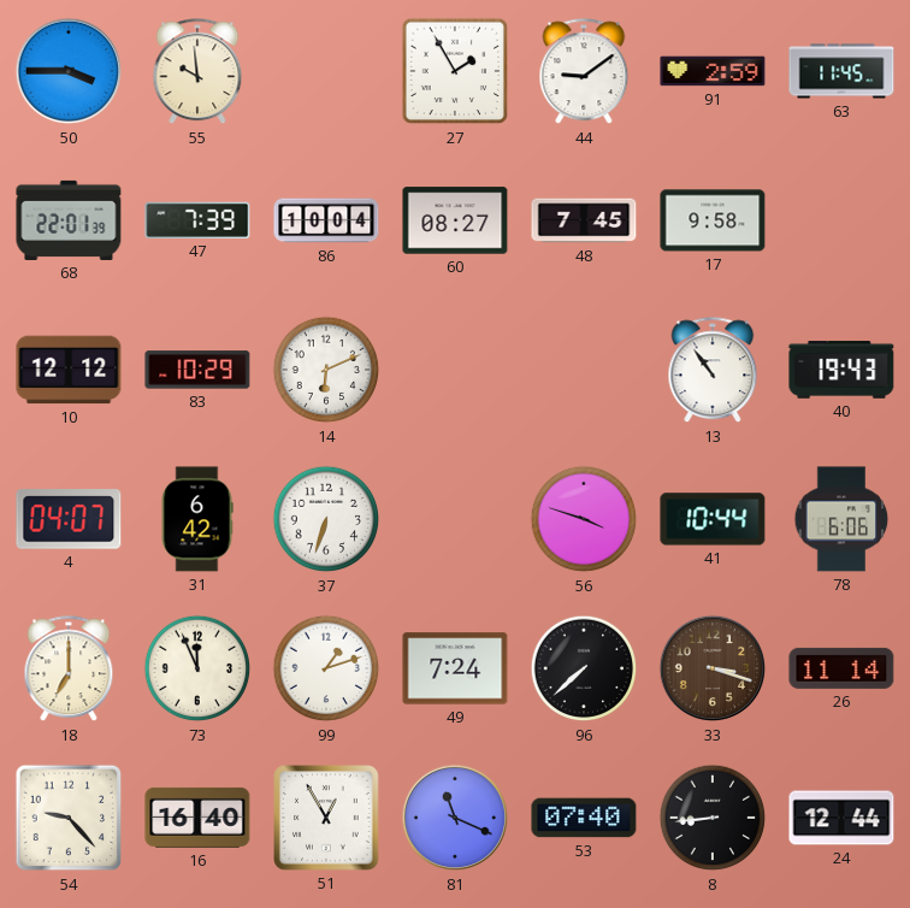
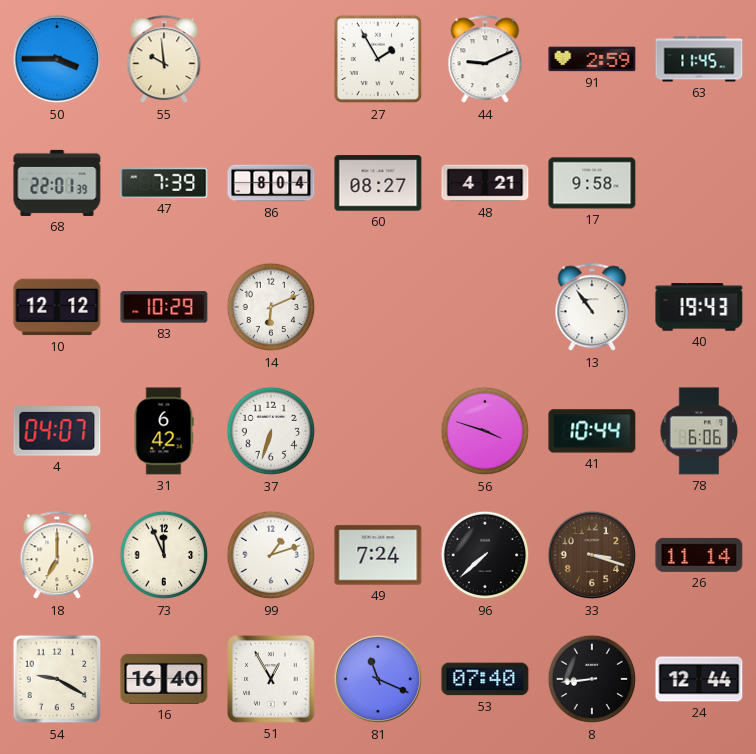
44: 9:09 -> 9:11 (485, 60)
86: 10:04 -> 8:04 (271, 183)
48: 7:45 -> 4:21 (485, 183)
54: 9:23 -> 9:20 (57, 679)
